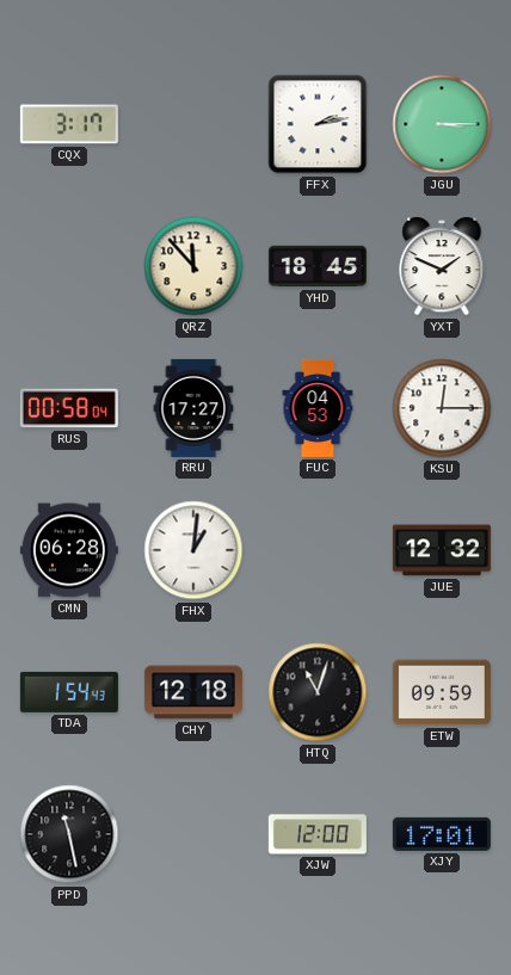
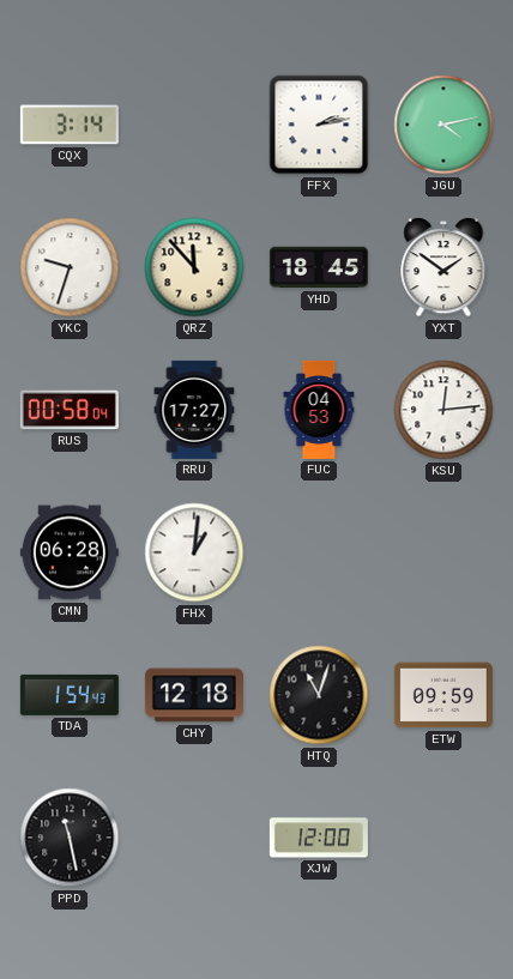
CQX: 3:17 -> 3:14 (70, 125)
JGU: 3:15 -> 4:13 (443, 125)
YKC: none -> 9:33 (70, 267)
YXT: 1:49 -> 1:51 (443, 268)
KSU: 12:15 -> 12:14 (443, 410)
JUE: 12:32 -> none (442, 550)
XJY: 17:01 -> none (442, 834)
